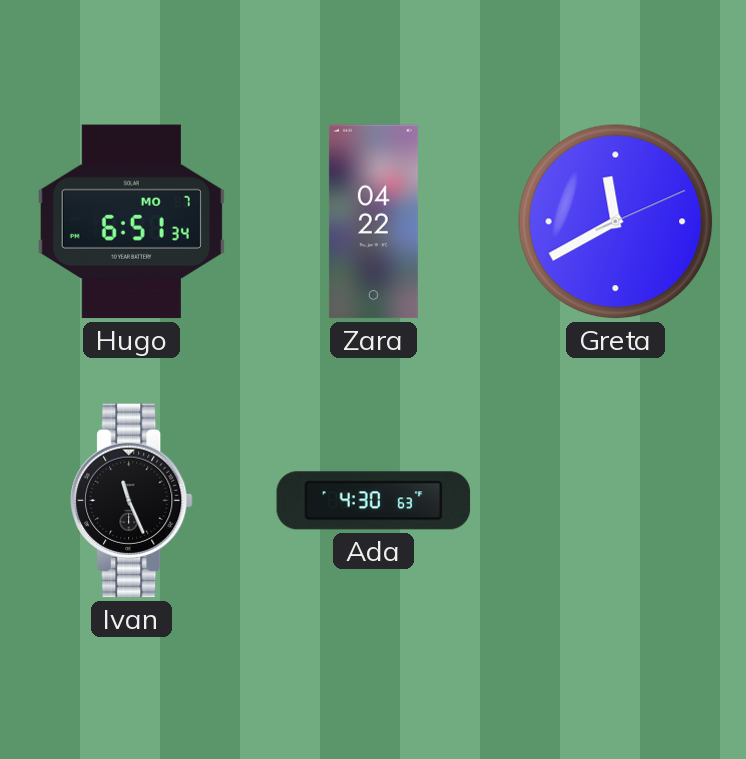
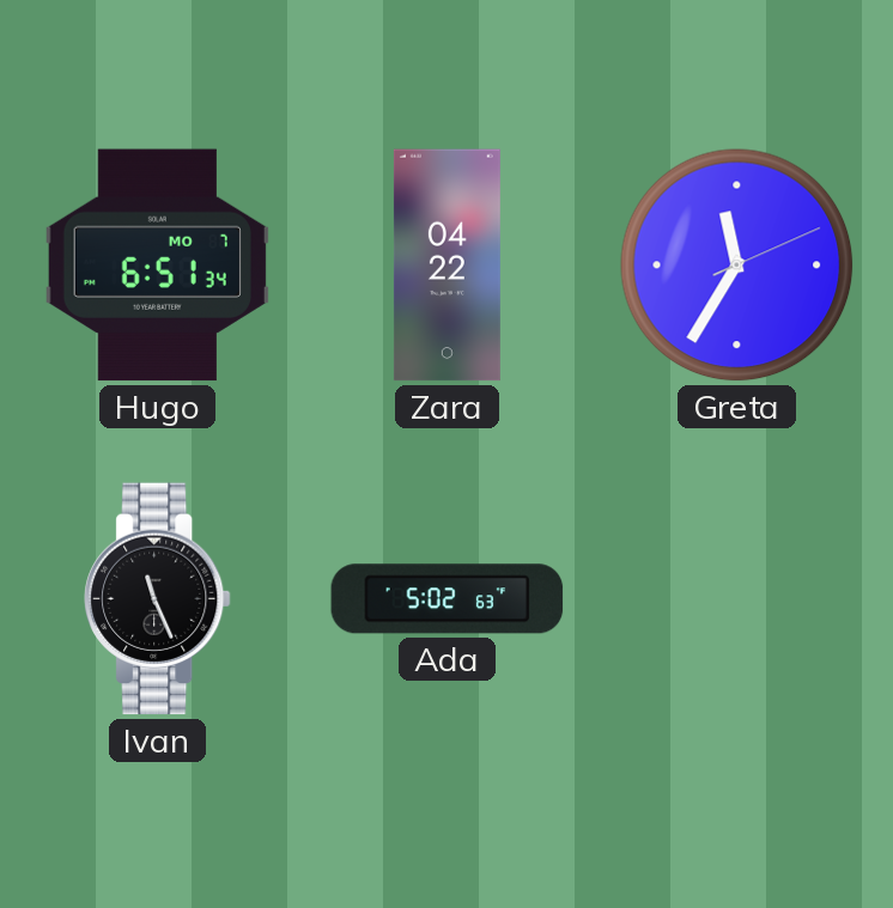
Greta: 11:40 -> 11:35 (737, 266)
Ada: 4:30 -> 5:02 (448, 599)
